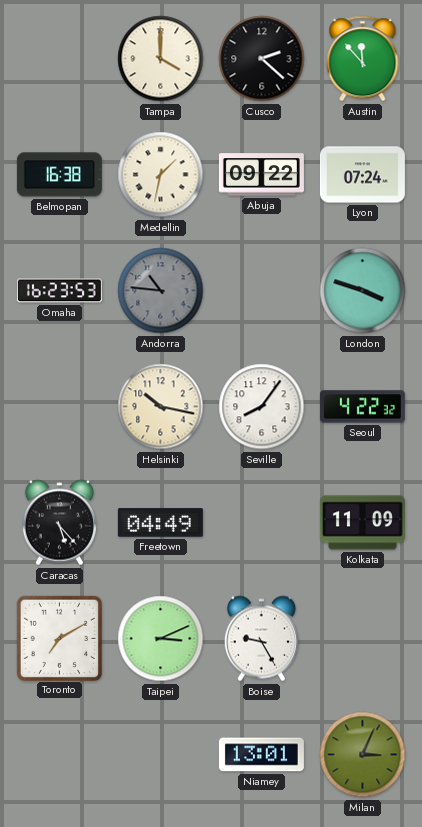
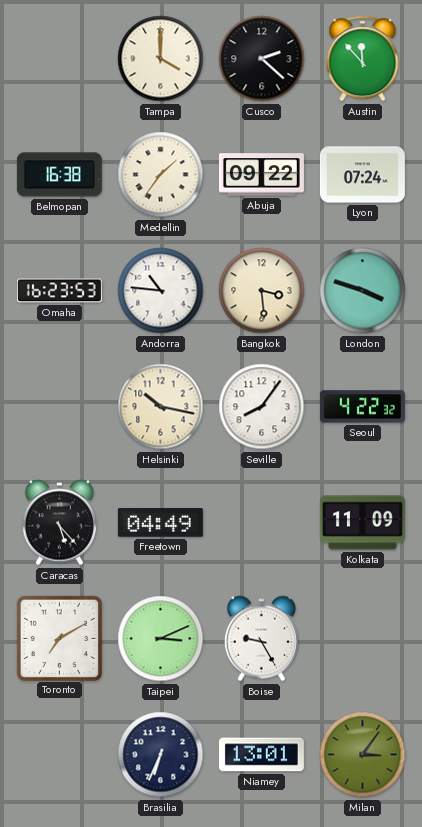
Medellin: 1:32 -> 1:36 (161, 175)
Andorra dial: grey -> white (161, 291)
Bangkok: none -> 3:29 (262, 291)
Brasilia: none -> 6:34 (161, 755)
Milan: 3:04 -> 3:06 (363, 755)
